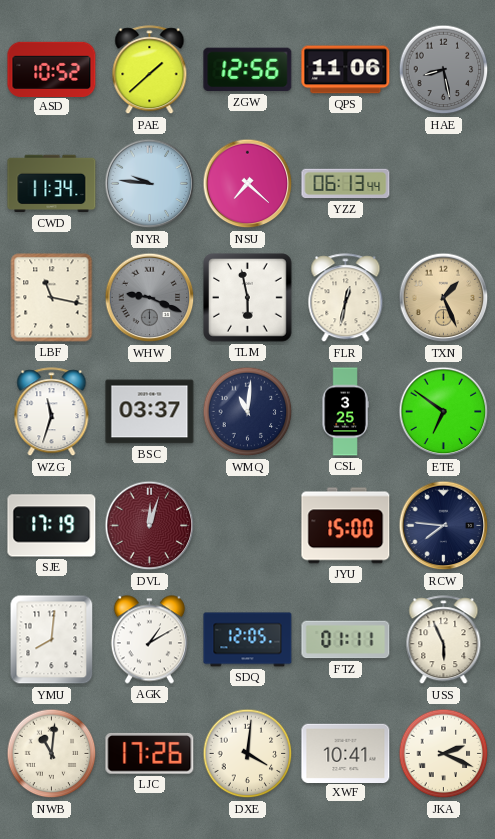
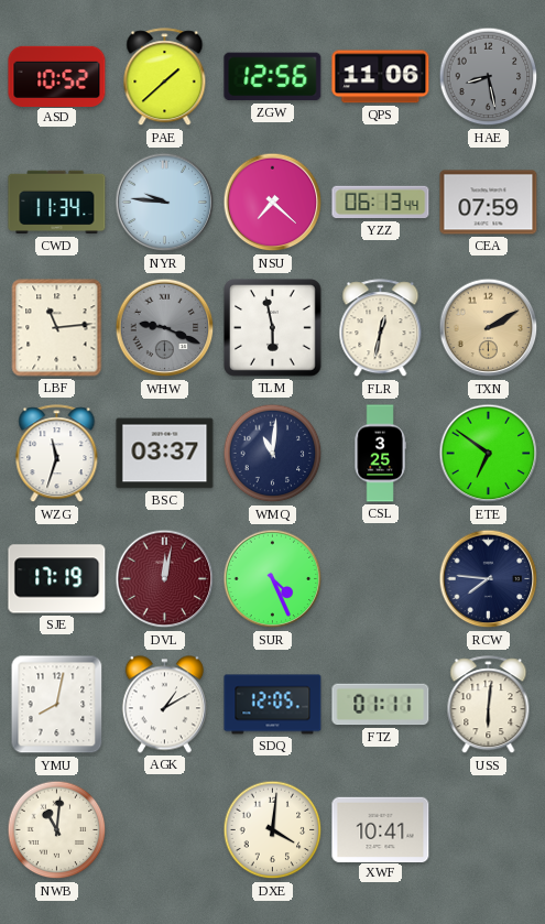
CEA: none -> 07:59 (489, 203)
LBF: 11:17 -> 11:14 (57, 328)
TXN: 1:26 -> 2:10 (489, 328)
DVL: 12:03 -> 12:02 (165, 579)
SUR: none -> 4:26 (273, 579)
JYU: 15:00 -> none (346, 526)
YMU: 8:01 -> 8:02 (57, 705)
USS: 5:56 -> 6:01 (489, 705)
LJC: 17:26 -> none (150, 754)
JKA: 2:19 -> none (444, 754)
